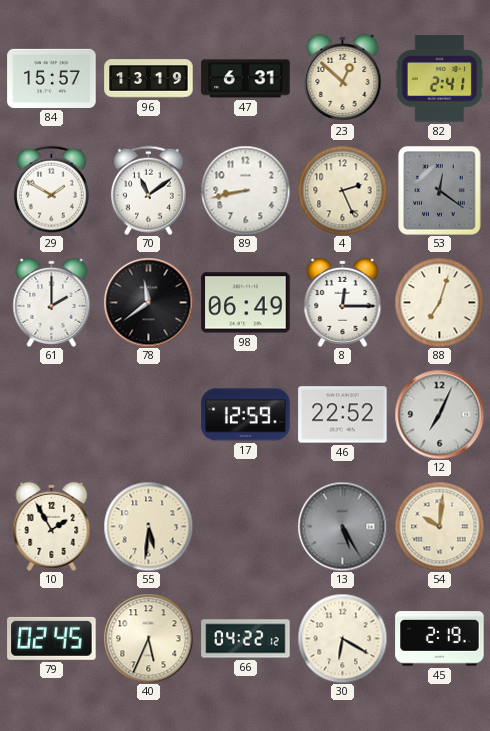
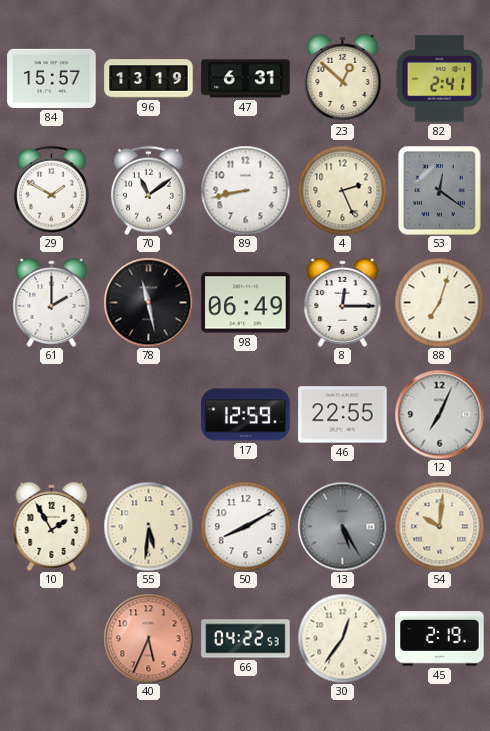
78: 11:39 -> 11:28 (148, 302)
46: 22:52 -> 22:55 (343, 415)
50: none -> 8:10 (245, 526)
79: 02:45 -> none (52, 638)
40 dial: cream -> salmon (148, 638)
66: 04:22:12 -> 04:22:53 (246, 639)
30: 6:20 -> 12:36 (342, 638)
